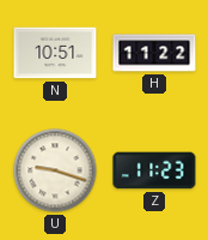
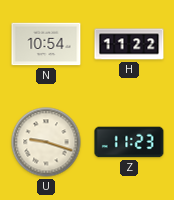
N: 10:51 -> 10:54 (46, 44)
